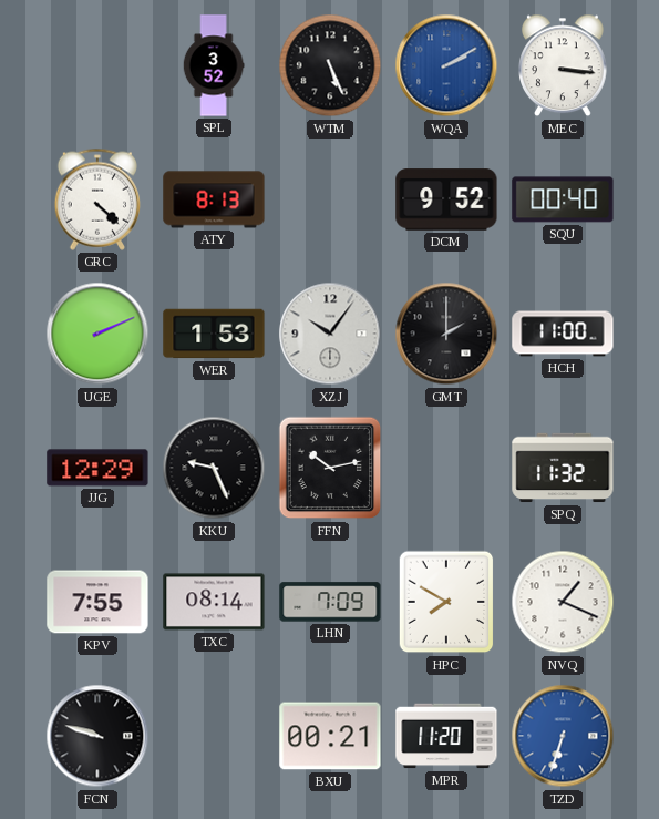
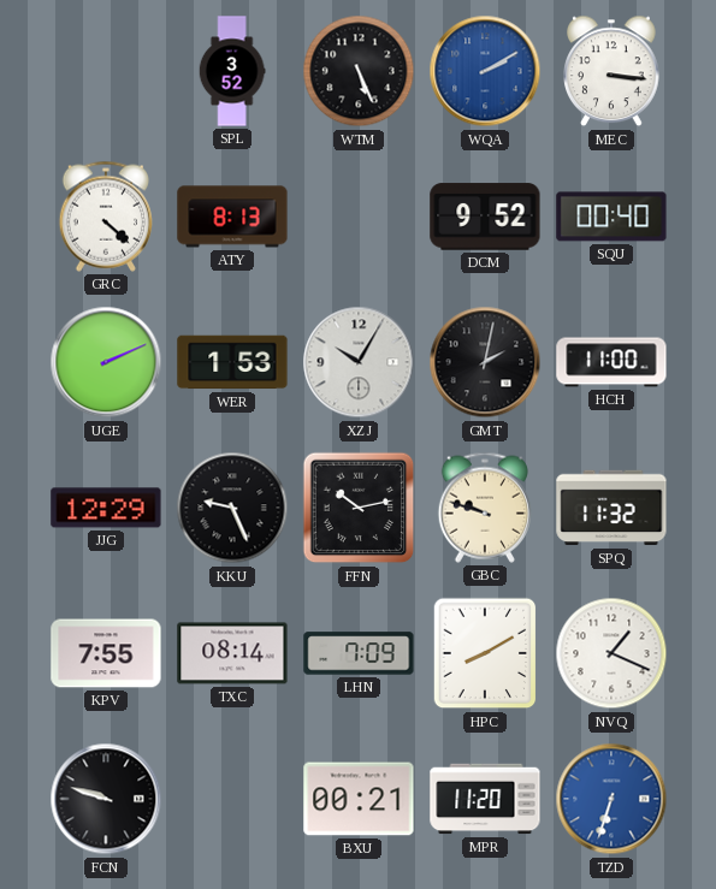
XZJ: 10:06 -> 10:05 (359, 362)
GMT: 2:00 -> 2:02 (485, 362)
GBC: none -> 9:48 (484, 508)
HPC: 7:50 -> 8:10 (485, 653)
